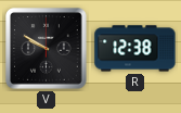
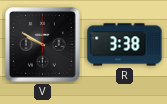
R: 12:38 -> 3:38 (125, 45)
